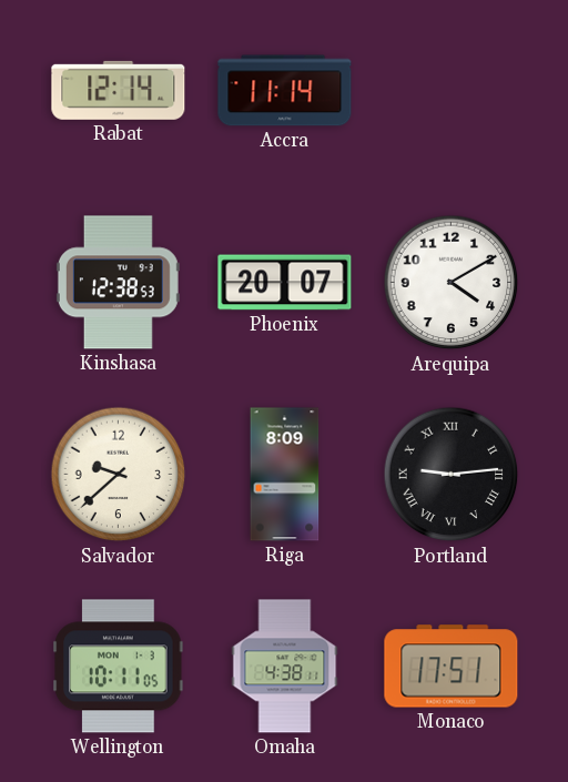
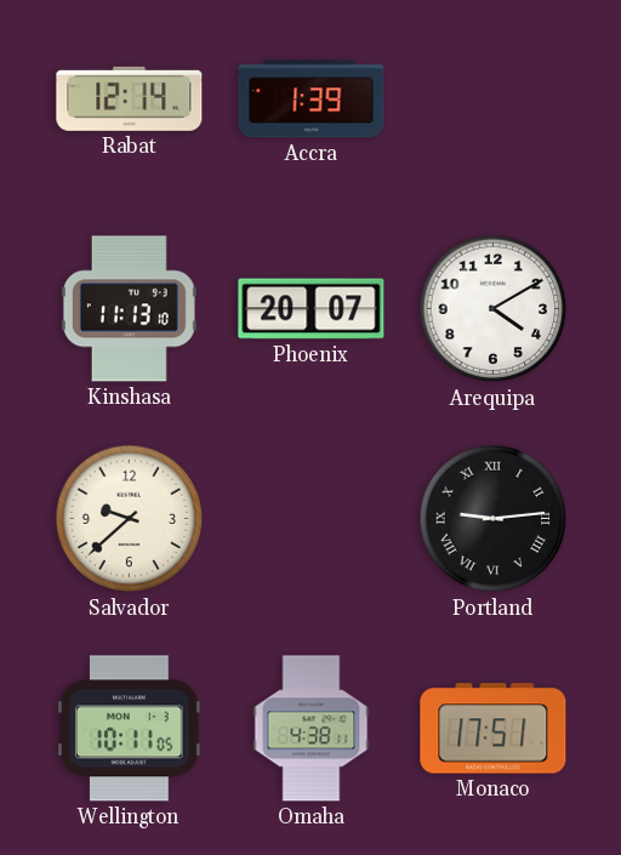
Accra: 11:14 -> 1:39 (312, 99)
Kinshasa: 12:38 -> 11:13 (129, 309)
Riga: 8:09 -> none (285, 475)
